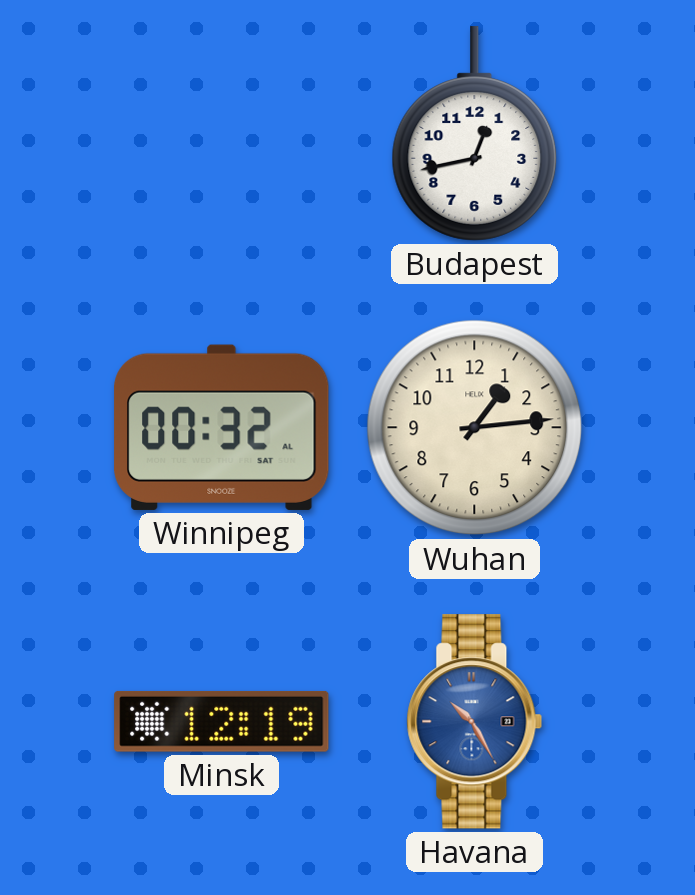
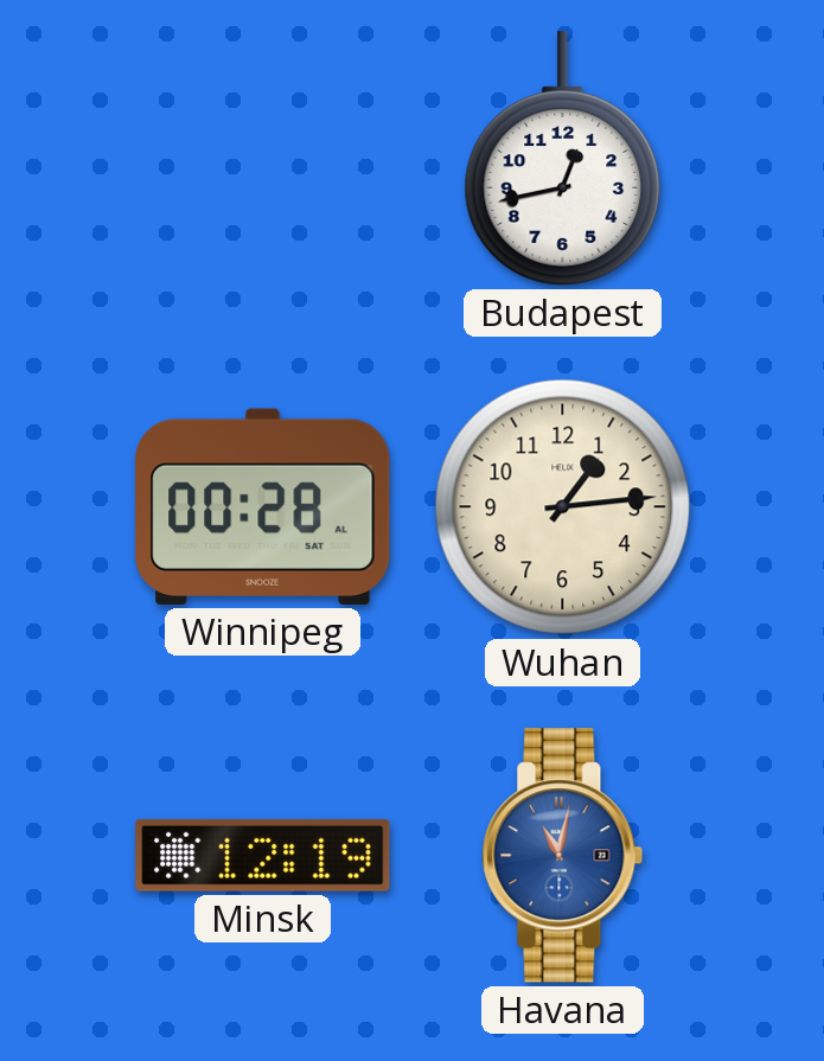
Winnipeg: 00:32 -> 00:28 (263, 506)
Havana: 10:25 -> 11:02 (563, 856)
